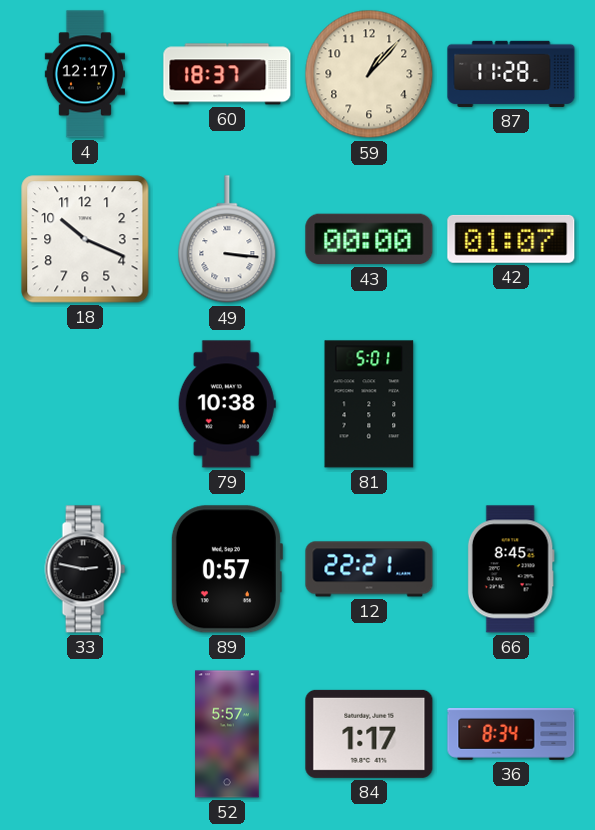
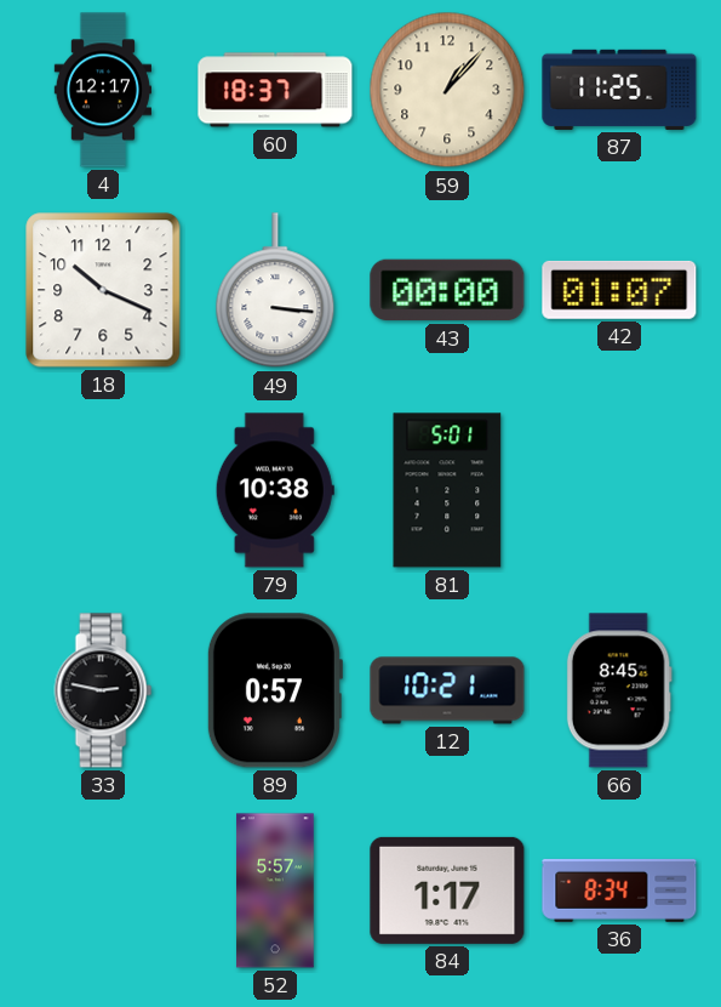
87: 11:28 -> 11:25 (619, 90)
12: 22:21 -> 10:21 (447, 690)
